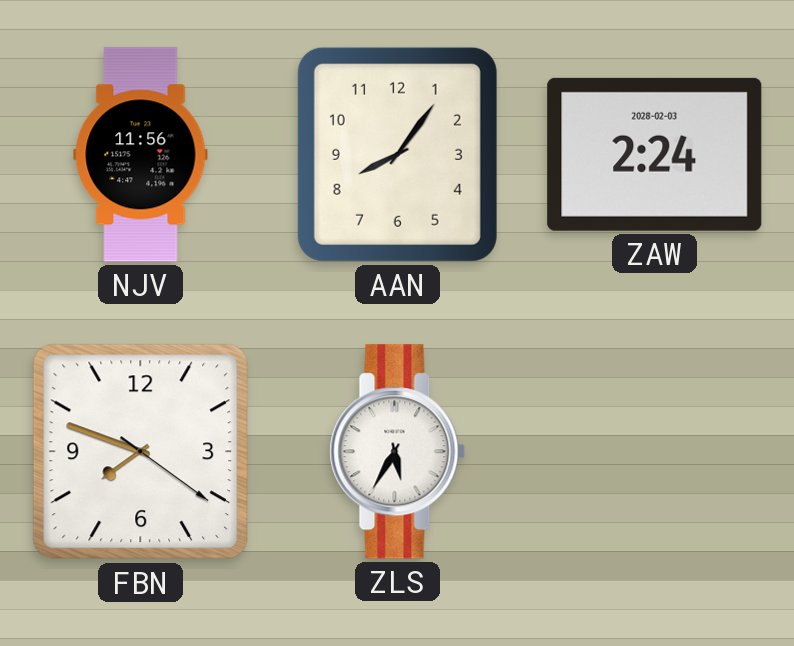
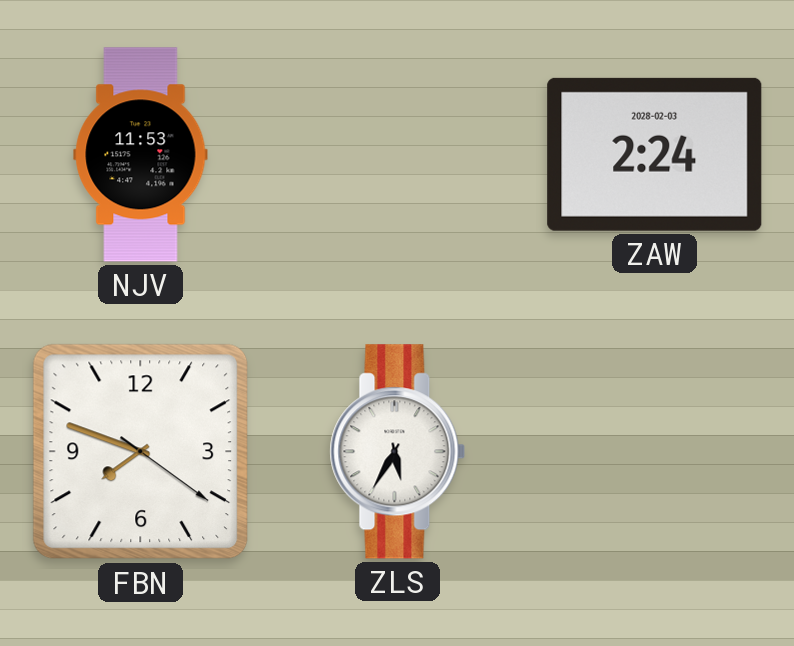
NJV: 11:56 -> 11:53 (141, 155)
AAN: 8:06 -> none (397, 154)
